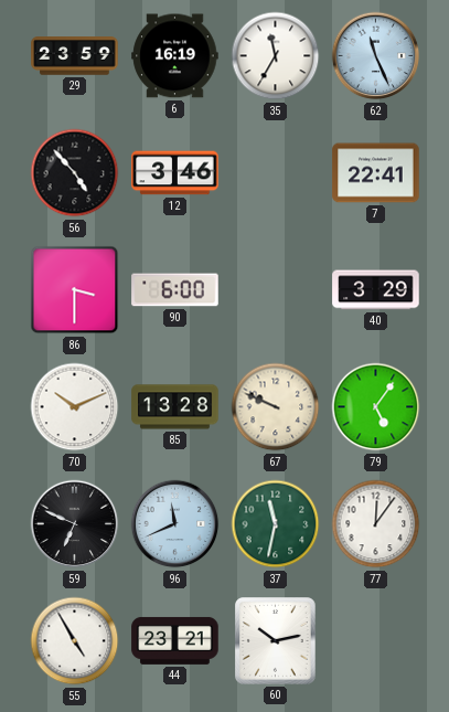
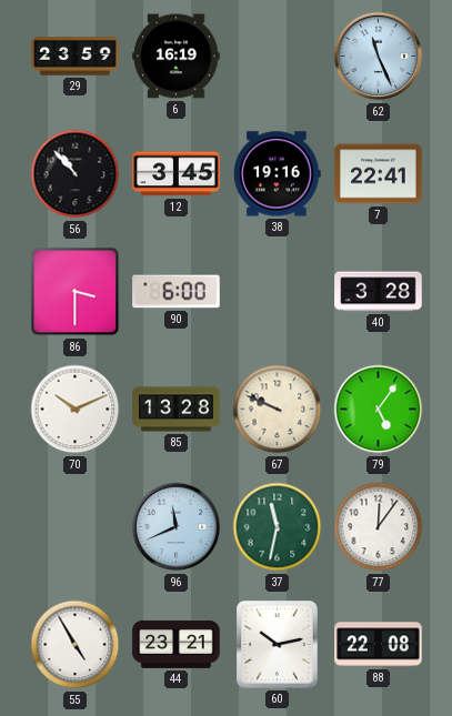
35: 11:35 -> none (276, 56)
56: 4:53 -> 10:53 (76, 174)
12: 3:46 -> 3:45 (177, 174)
38: none -> 19:16 (278, 174)
40: 3:29 -> 3:28 (379, 292)
59: 6:49 -> none (75, 524)
88: none -> 22:08 (379, 645)
